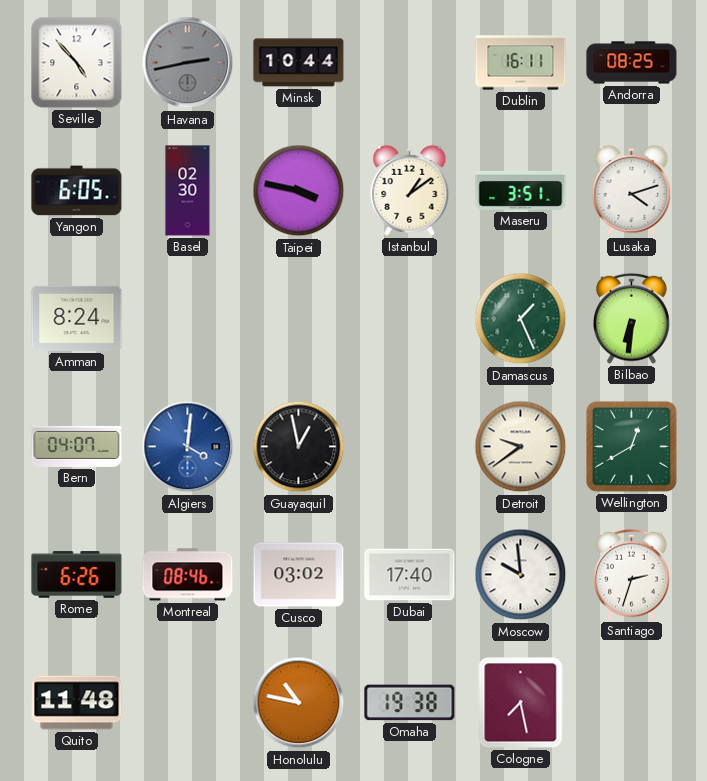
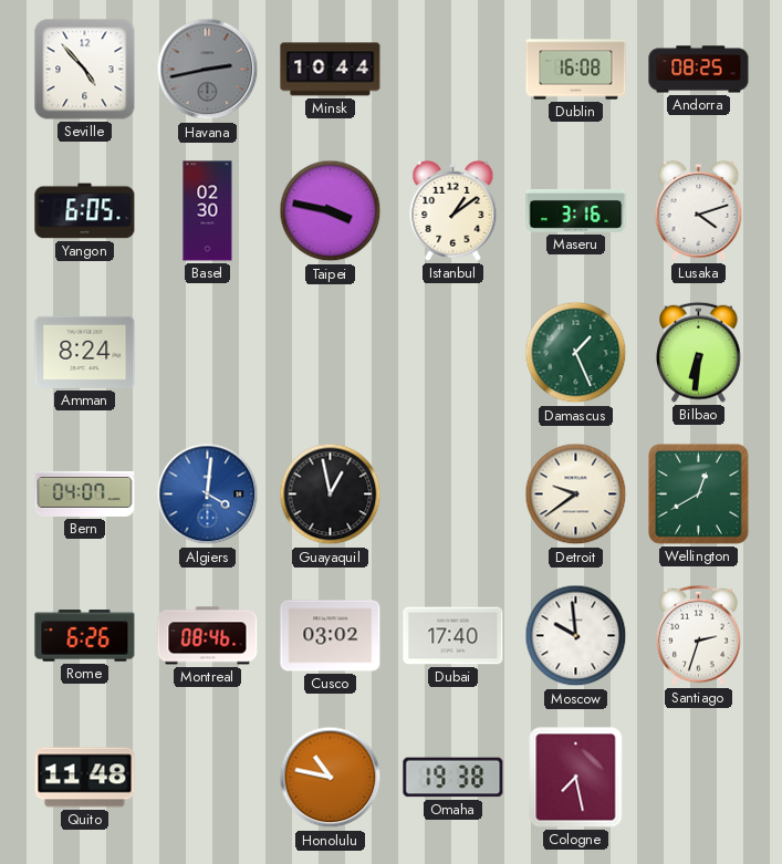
Dublin: 16:11 -> 16:08 (576, 70)
Maseru: 3:51 -> 3:16 (576, 210)
